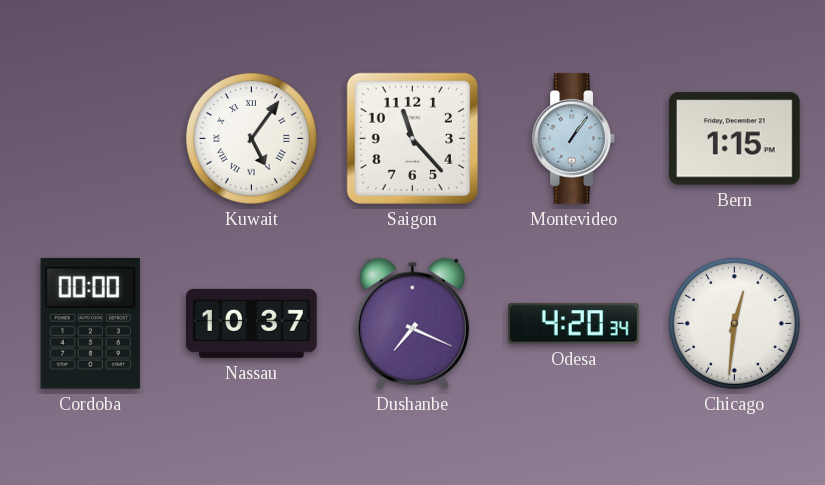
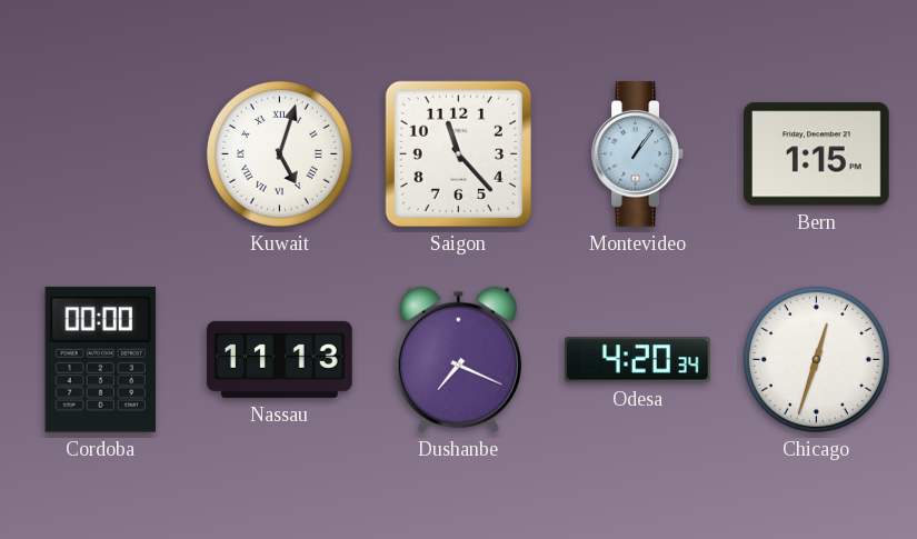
Kuwait: 5:06 -> 5:03 (279, 153)
Nassau: 10:37 -> 11:13 (280, 359)
Chicago: 12:31 -> 12:33 (816, 359)
